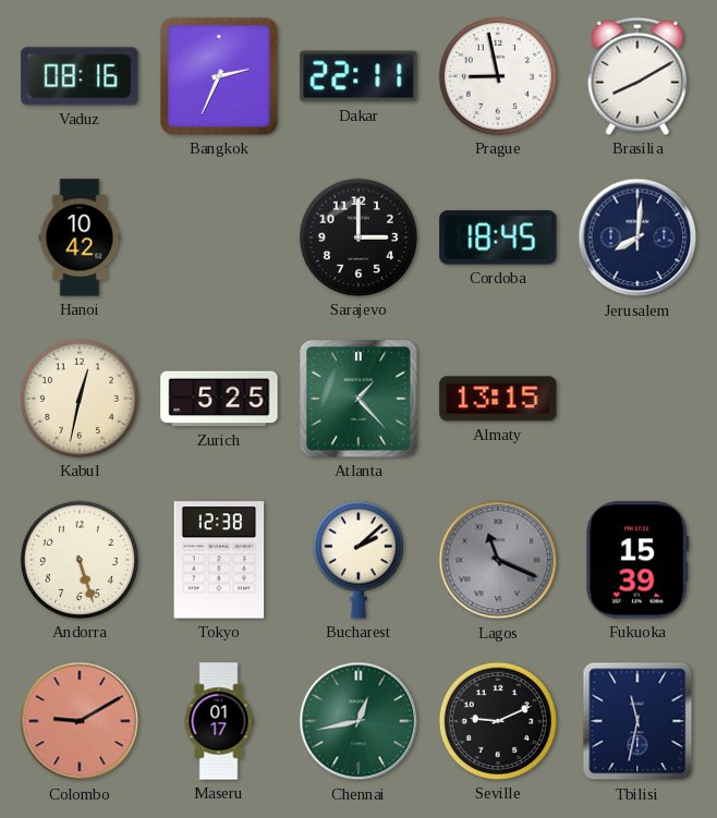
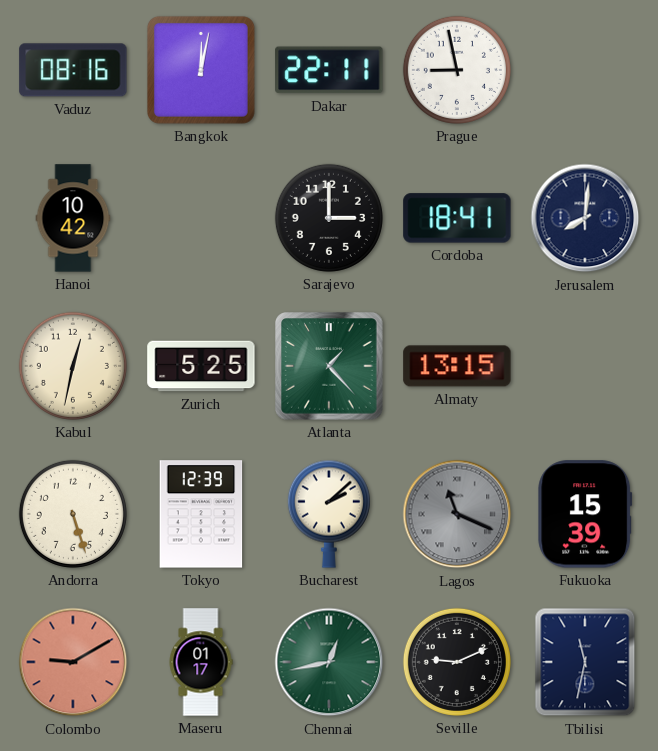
Bangkok: 2:34 -> 12:02 (201, 70)
Brasilia: 8:10 -> none (637, 76)
Cordoba: 18:45 -> 18:41 (457, 218)
Tokyo: 12:38 -> 12:39 (201, 514)
